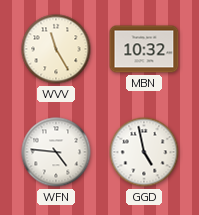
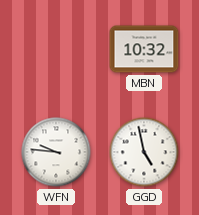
WVV: 11:25 -> none (56, 49)
WFN: 4:46 -> 9:46 (56, 152)
